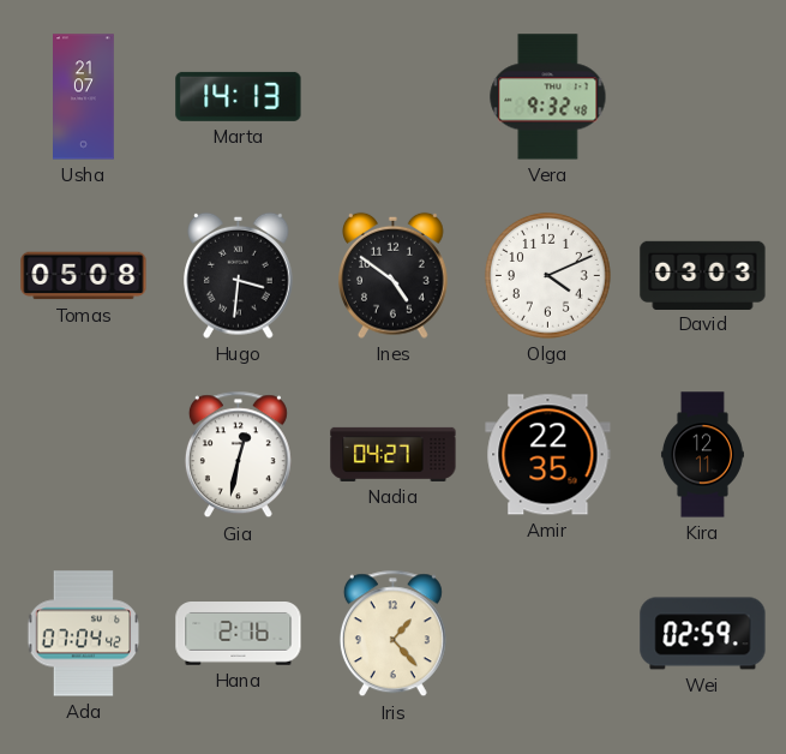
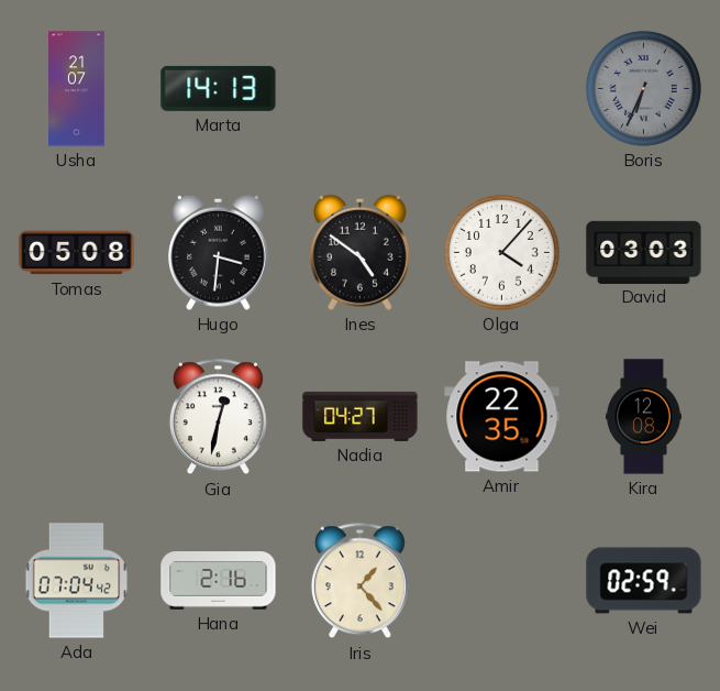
Vera: 9:32 -> none (548, 97)
Boris: none -> 6:34 (643, 88)
Olga: 4:11 -> 4:07 (501, 252)
Kira: 12:11 -> 12:08 (643, 417)
